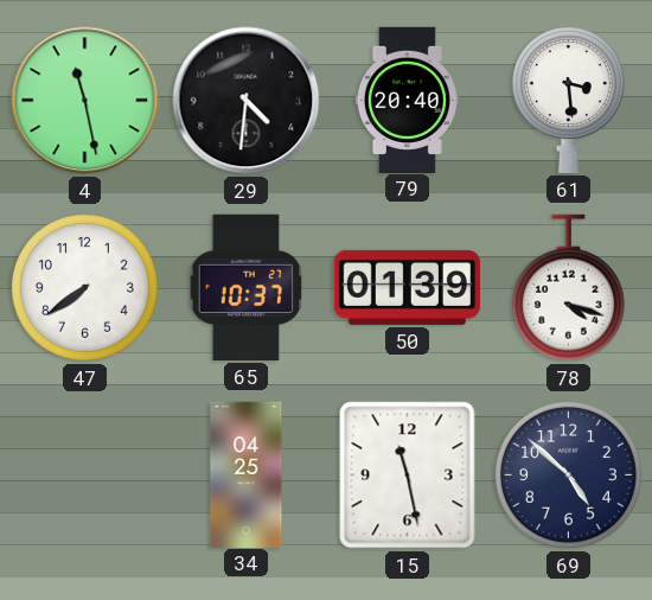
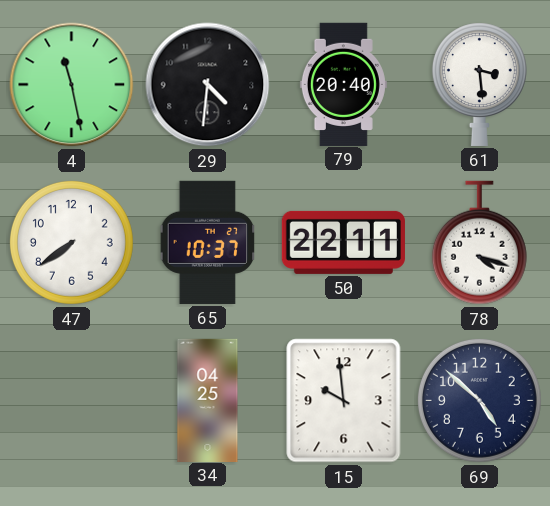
50: 01:39 -> 22:11 (343, 242)
15: 11:28 -> 9:59 (344, 401)
